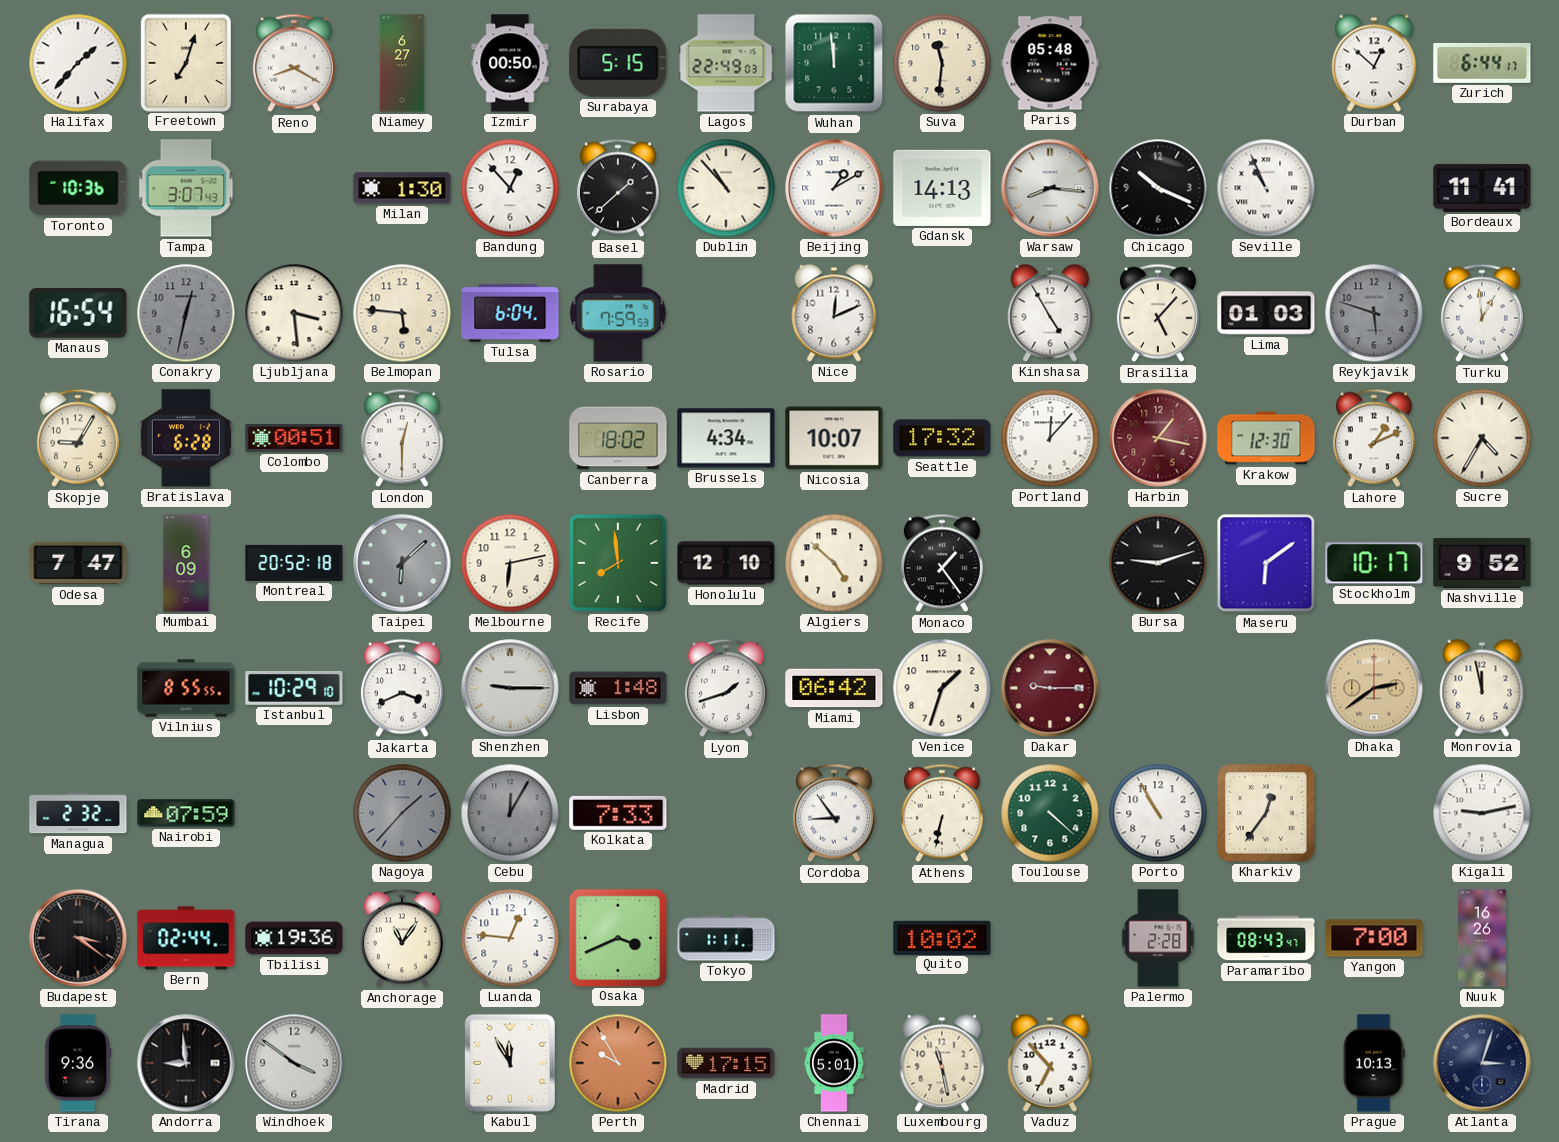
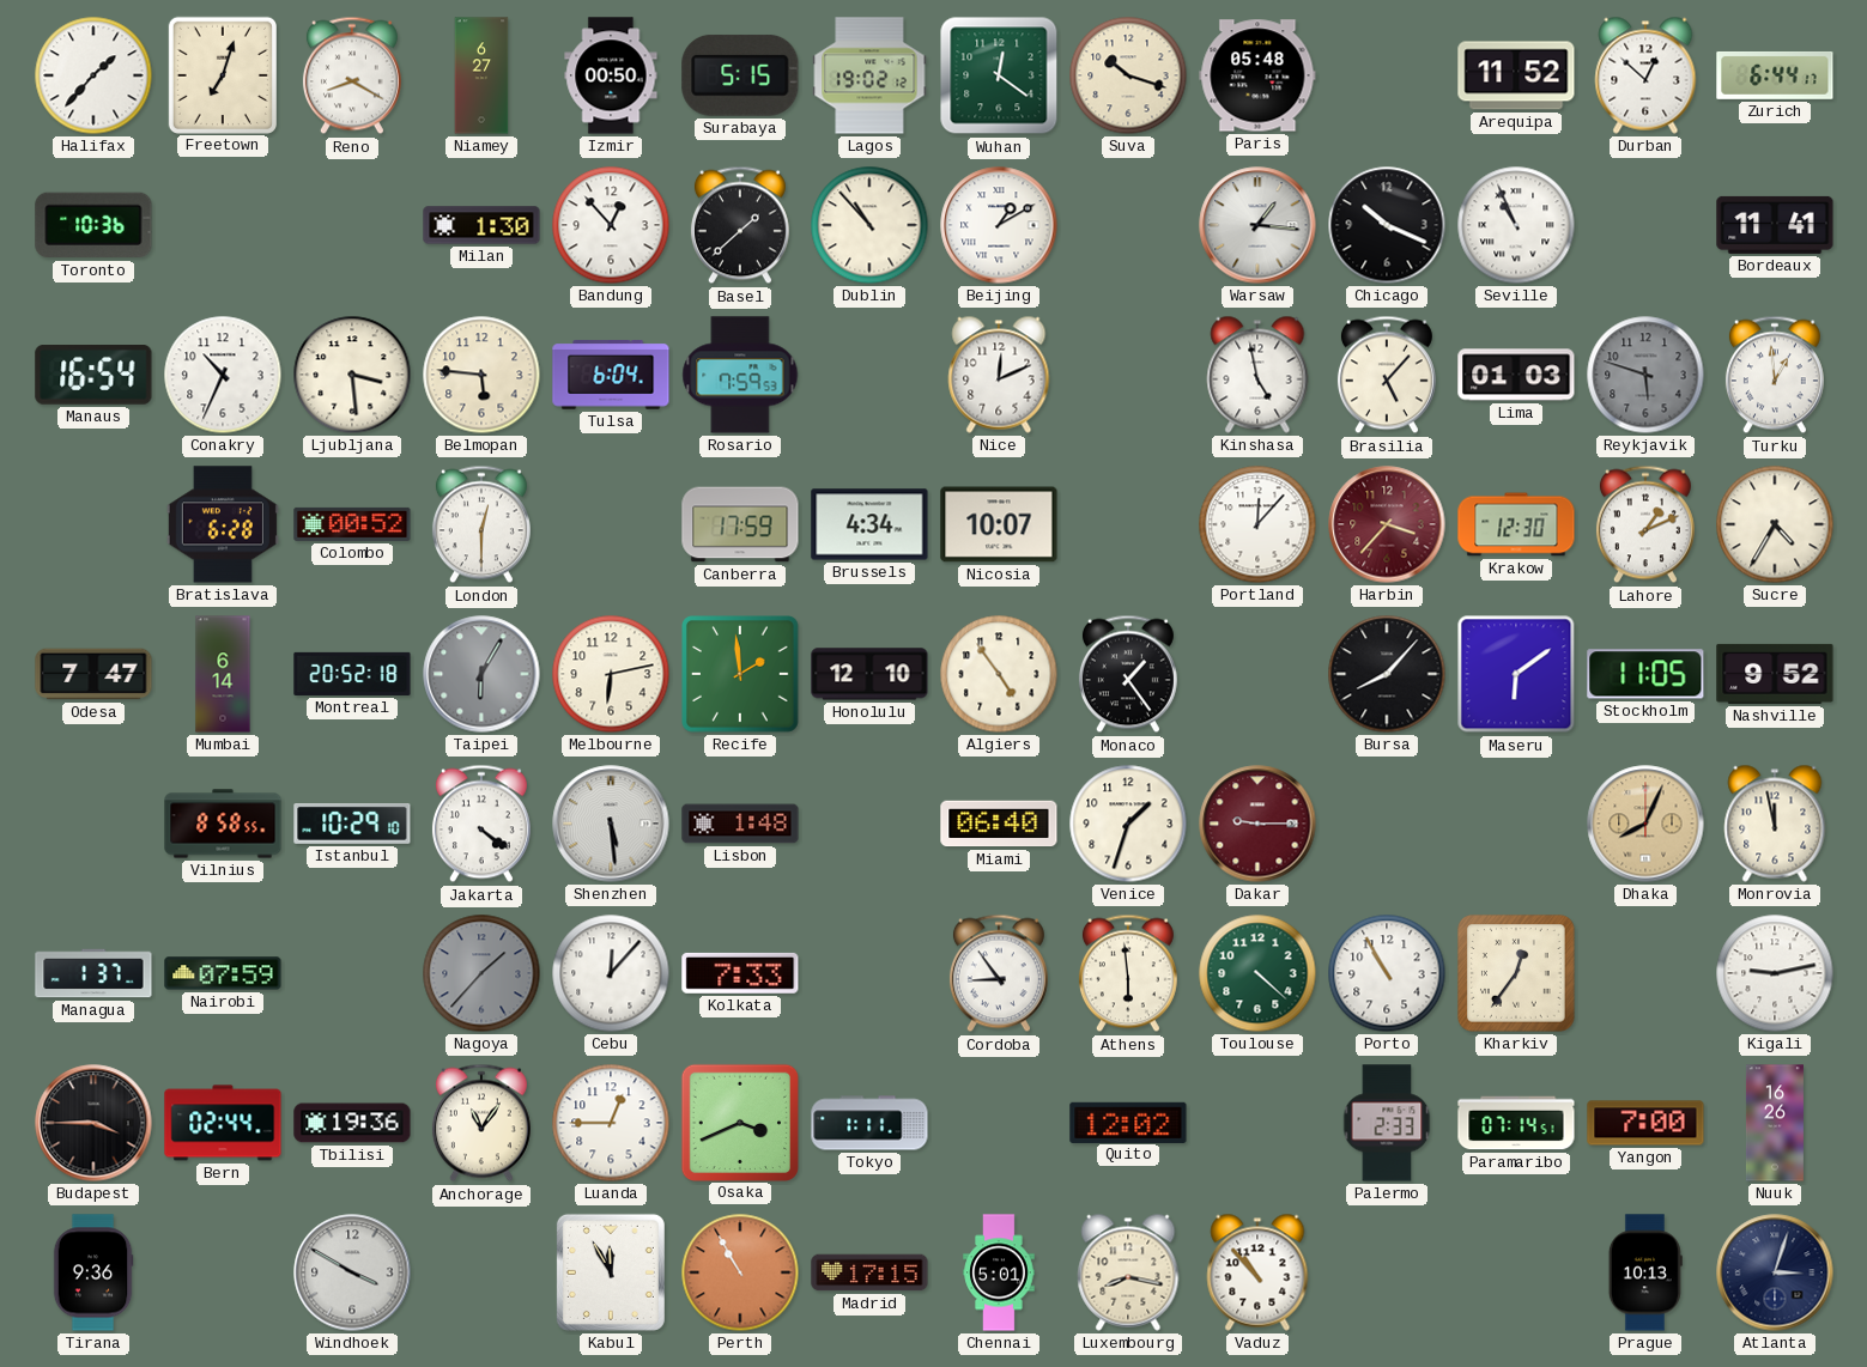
Lagos: 22:49 -> 19:02 (869, 75)
Wuhan: 11:59 -> 12:21 (999, 75)
Suva: 11:31 -> 10:18 (1128, 75)
Arequipa: none -> 11:52 (1516, 75)
Tampa: 3:07 -> none (186, 188)
Gdansk: 14:13 -> none (942, 188)
Warsaw: 8:16 -> 1:16 (1257, 225)
Conakry: 12:32 -> 10:34 (223, 375)
Conakry dial: grey -> white (223, 375)
Kinshasa: 4:55 -> 4:58 (1257, 375)
Skopje: 9:05 -> none (78, 438)
Colombo: 00:51 -> 00:52 (352, 524)
Canberra: 18:02 -> 17:59 (740, 524)
Seattle: 17:32 -> none (942, 438)
Harbin: 1:17 -> 3:37 (1387, 524)
Mumbai: 6:09 -> 6:14 (223, 674)
Taipei: 6:08 -> 6:05 (481, 674)
Recife: 7:59 -> 1:59 (741, 675)
Algiers: 4:52 -> 4:54 (999, 674)
Bursa: 9:12 -> 8:07 (1387, 674)
Stockholm: 10:17 -> 11:05 (1645, 674)
Vilnius: 8:55 -> 8:58 (223, 824)
Jakarta: 3:41 -> 4:21 (481, 824)
Shenzhen: 9:15 -> 5:29 (611, 824)
Lyon: 1:42 -> none (726, 688)
Miami: 06:42 -> 06:40 (999, 824)
Dhaka: 2:39 -> 8:04 (1645, 824)
Managua: 2:32 -> 1:37 (93, 973)
Cebu: 12:05 -> 12:07 (611, 973)
Cebu dial: grey -> white (611, 973)
Athens: 6:32 -> 5:59 (1128, 973)
Budapest: 3:21 -> 3:45 (93, 1123)
Luanda: 12:46 -> 12:45 (611, 1123)
Quito: 10:02 -> 12:02 (1128, 1122)
Palermo: 2:28 -> 2:33 (1387, 1123)
Paramaribo: 08:43 -> 07:14 (1516, 1123)
Andorra: 8:59 -> none (186, 1063)
Windhoek: 3:51 -> 3:50 (352, 1272)
Perth: 9:55 -> 10:55 (740, 1272)
Luxembourg: 11:28 -> 8:17 (1128, 1272)
Vaduz: 6:53 -> 10:53 (1257, 1272)
